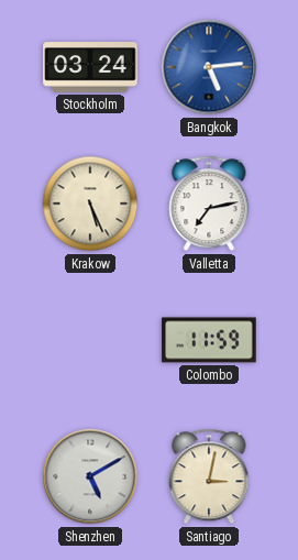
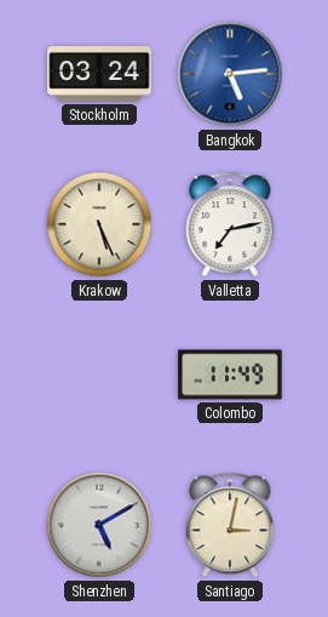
Colombo: 11:59 -> 11:49 (230, 375)
